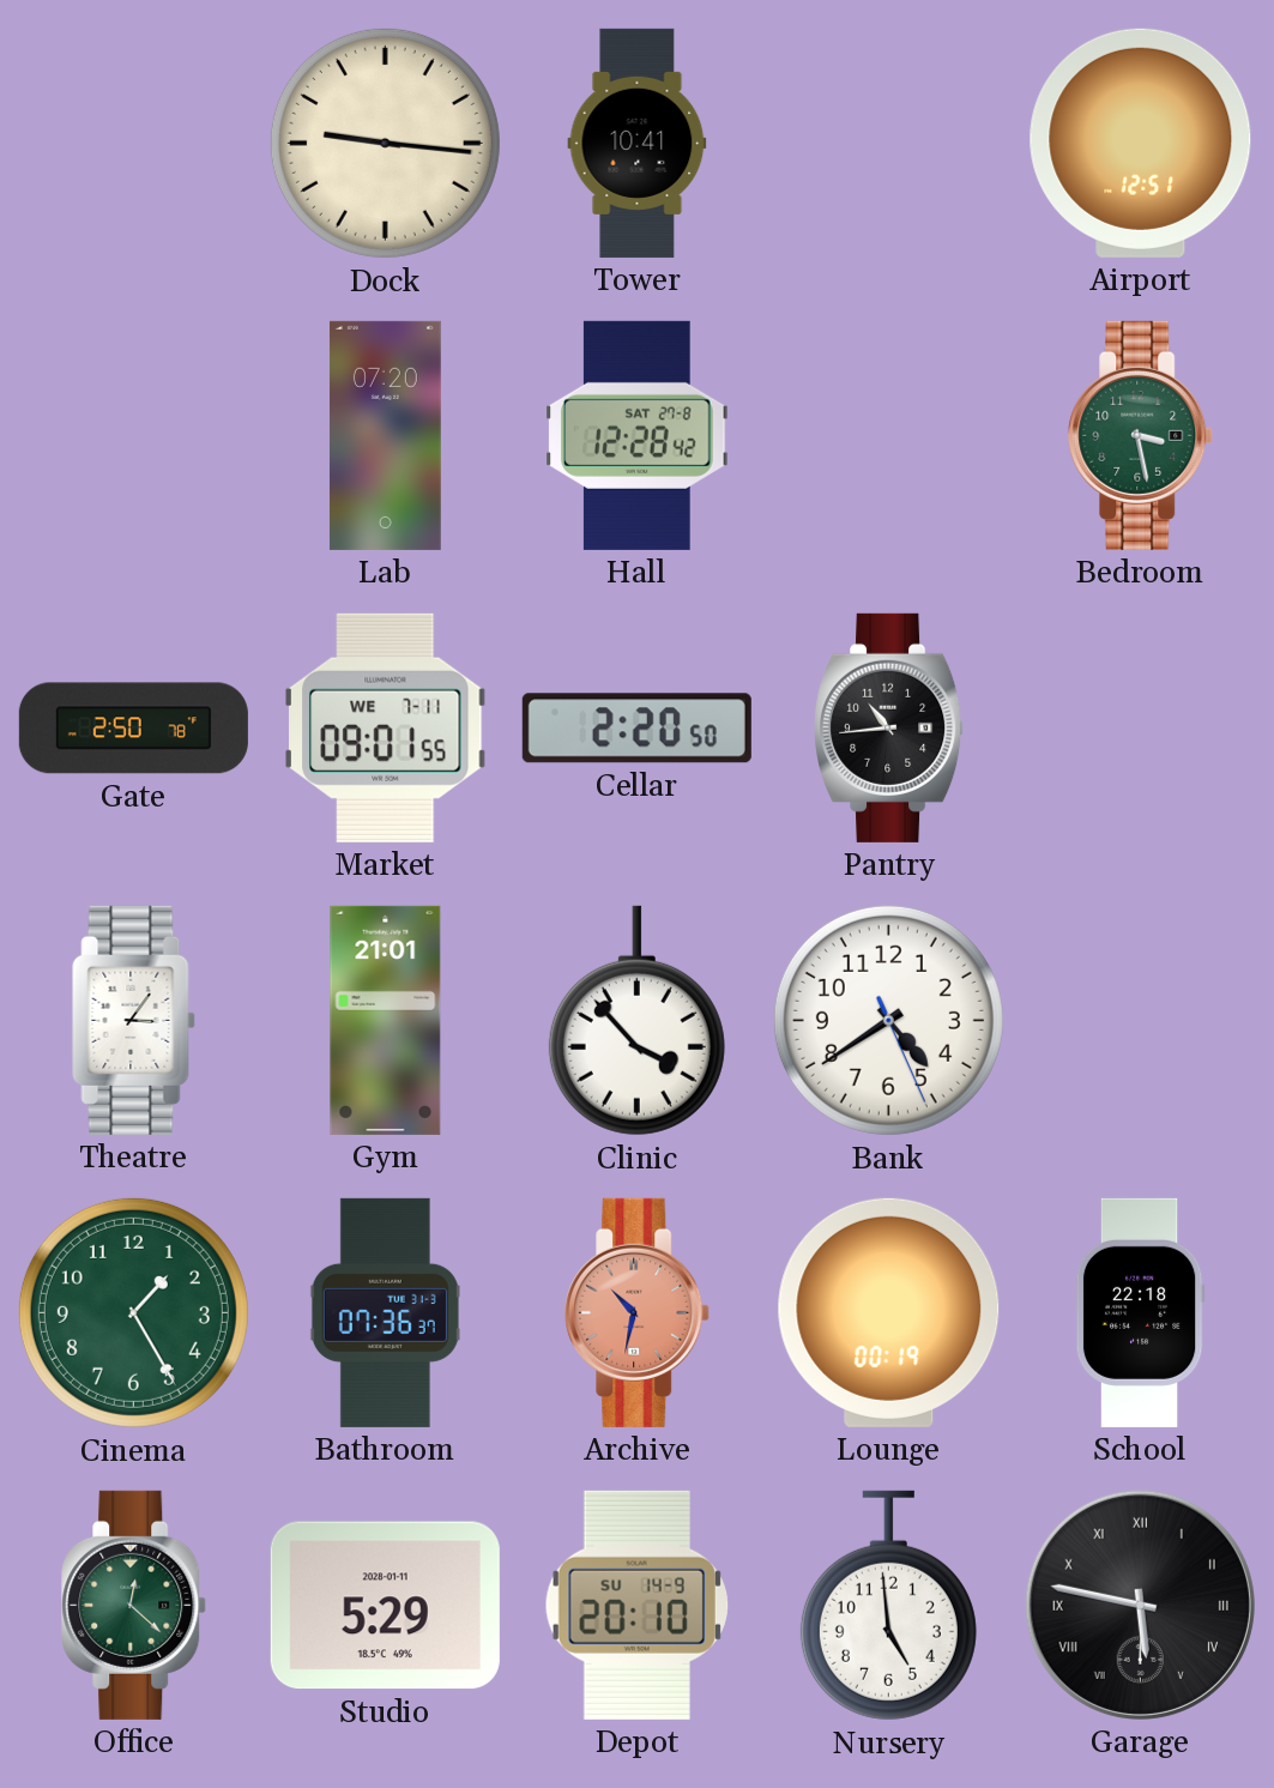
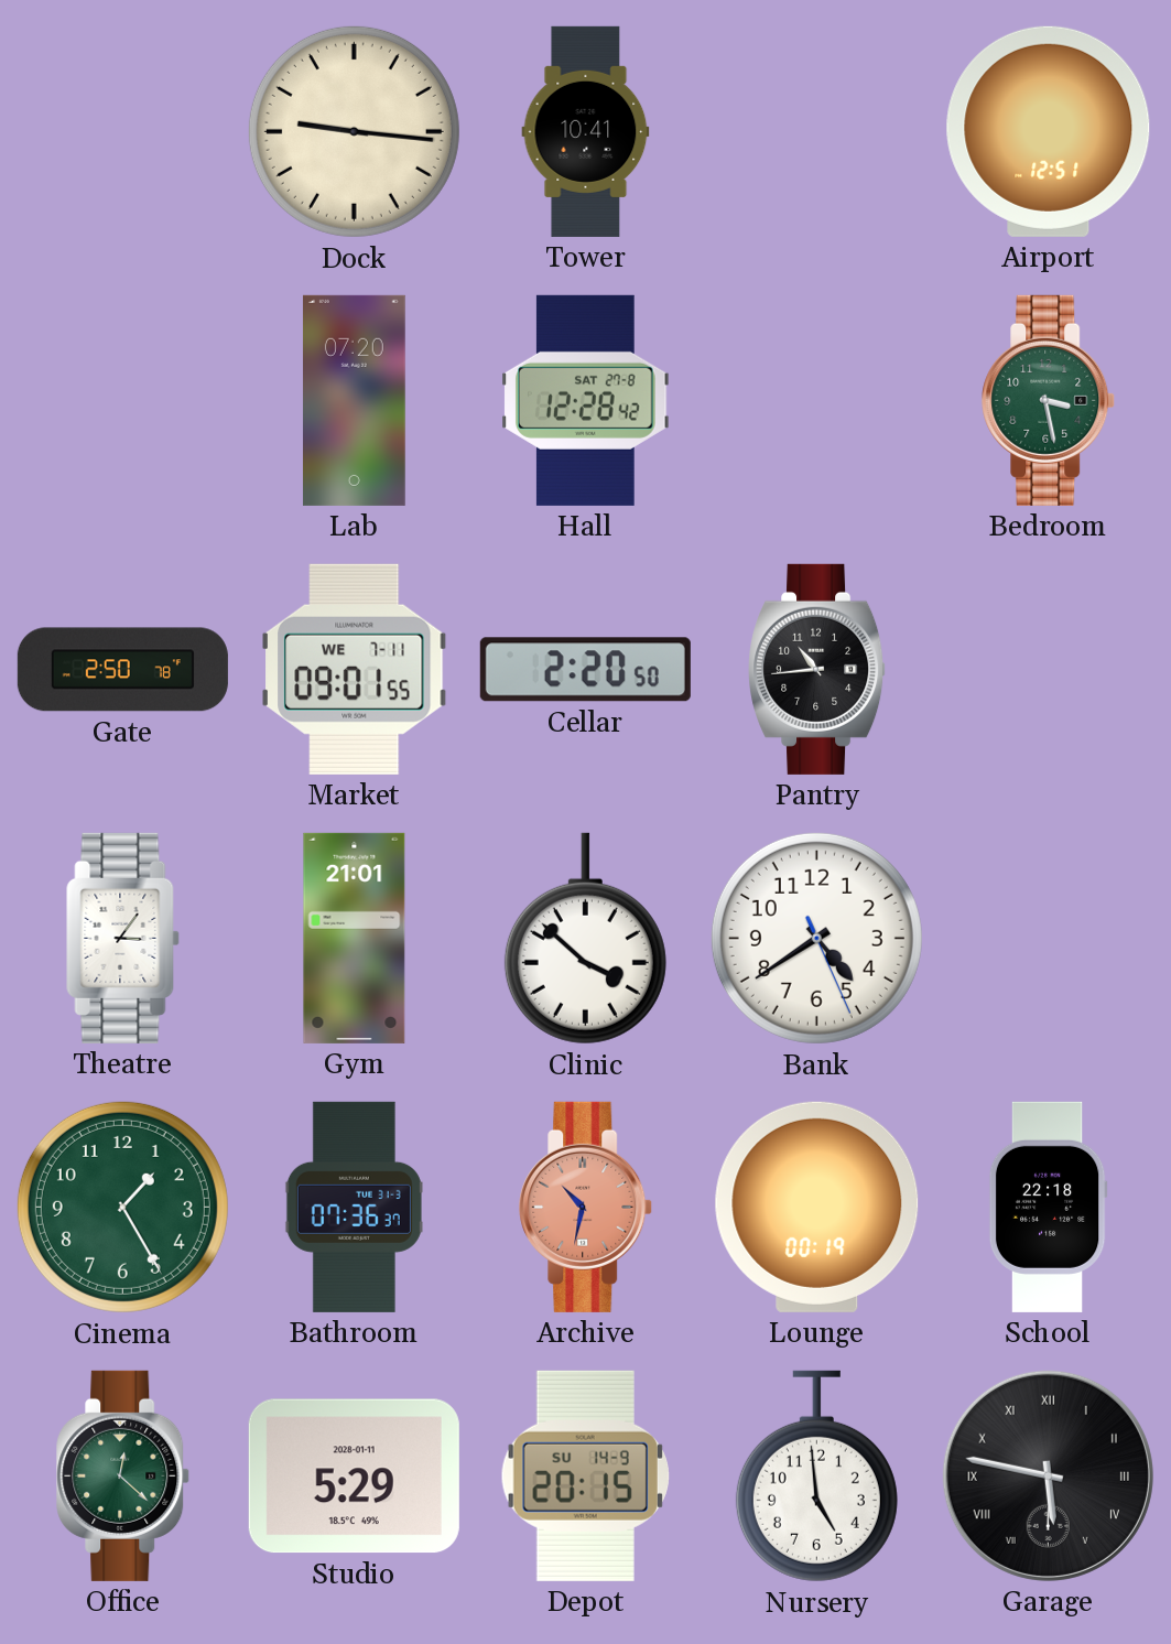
Clinic: 3:53 -> 3:52 (585, 939)
Depot: 20:10 -> 20:15 (585, 1475)
